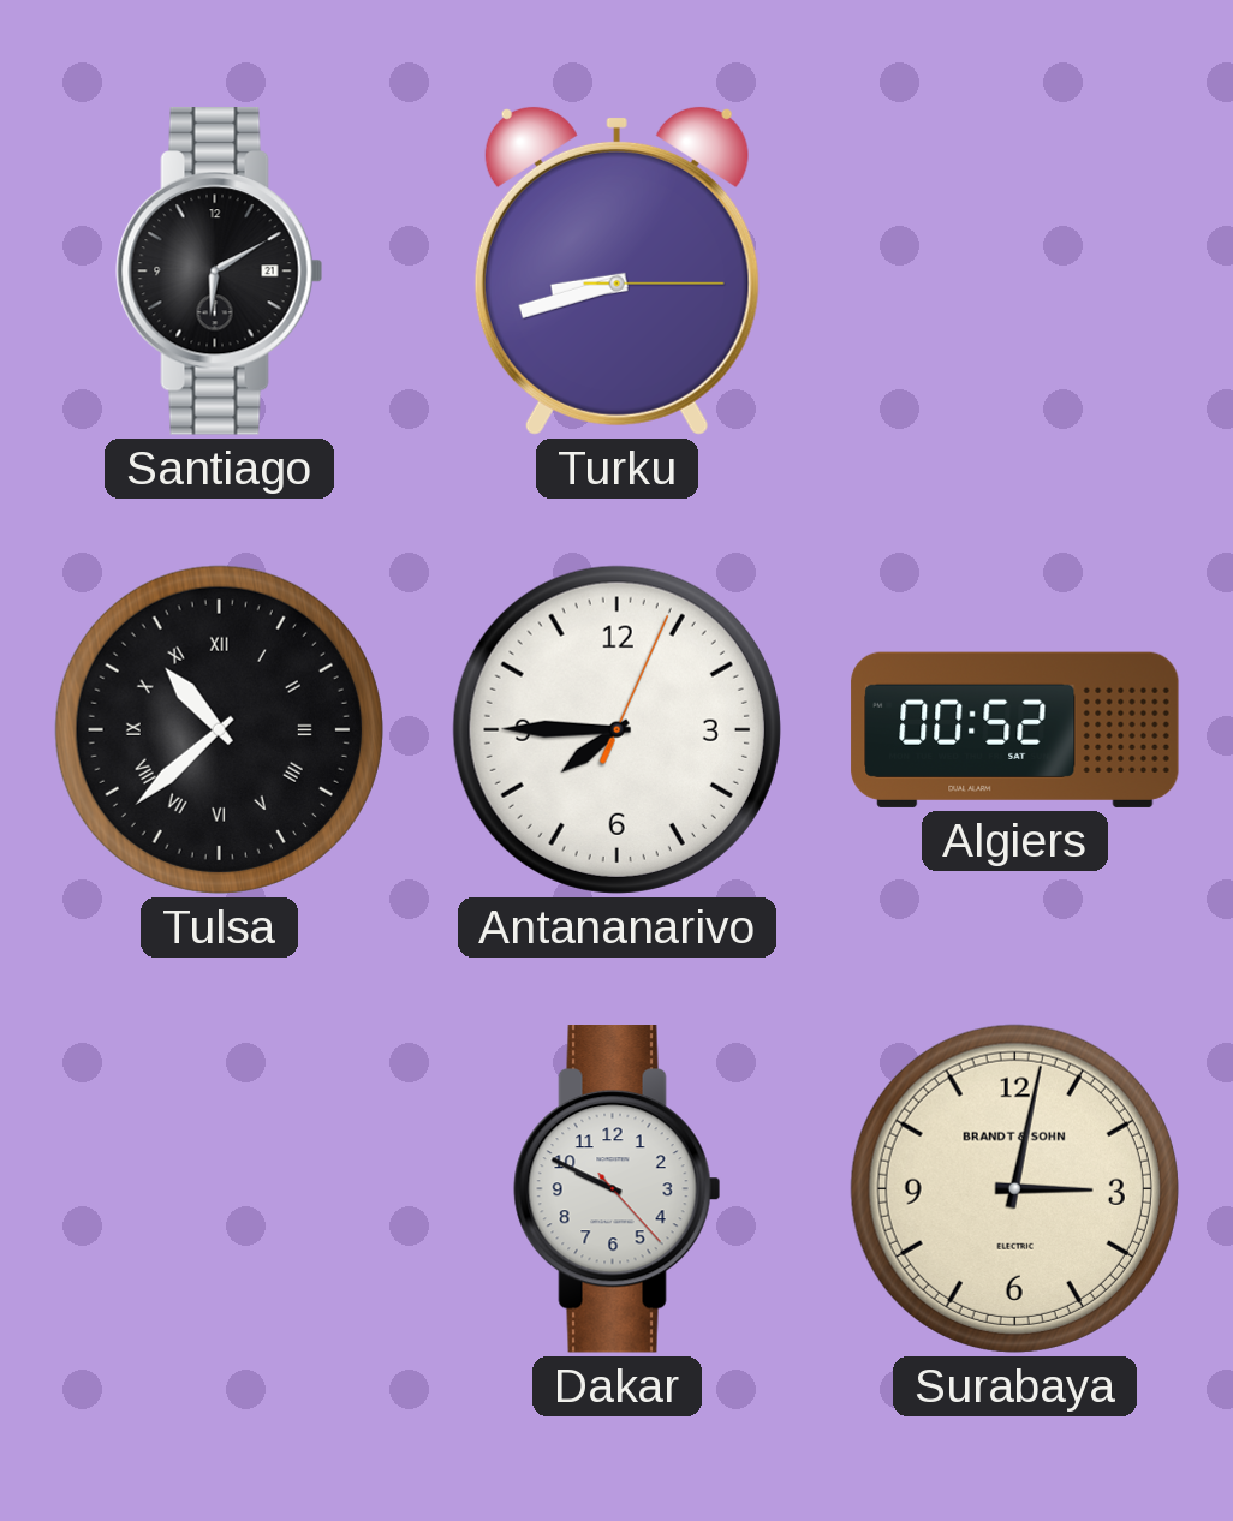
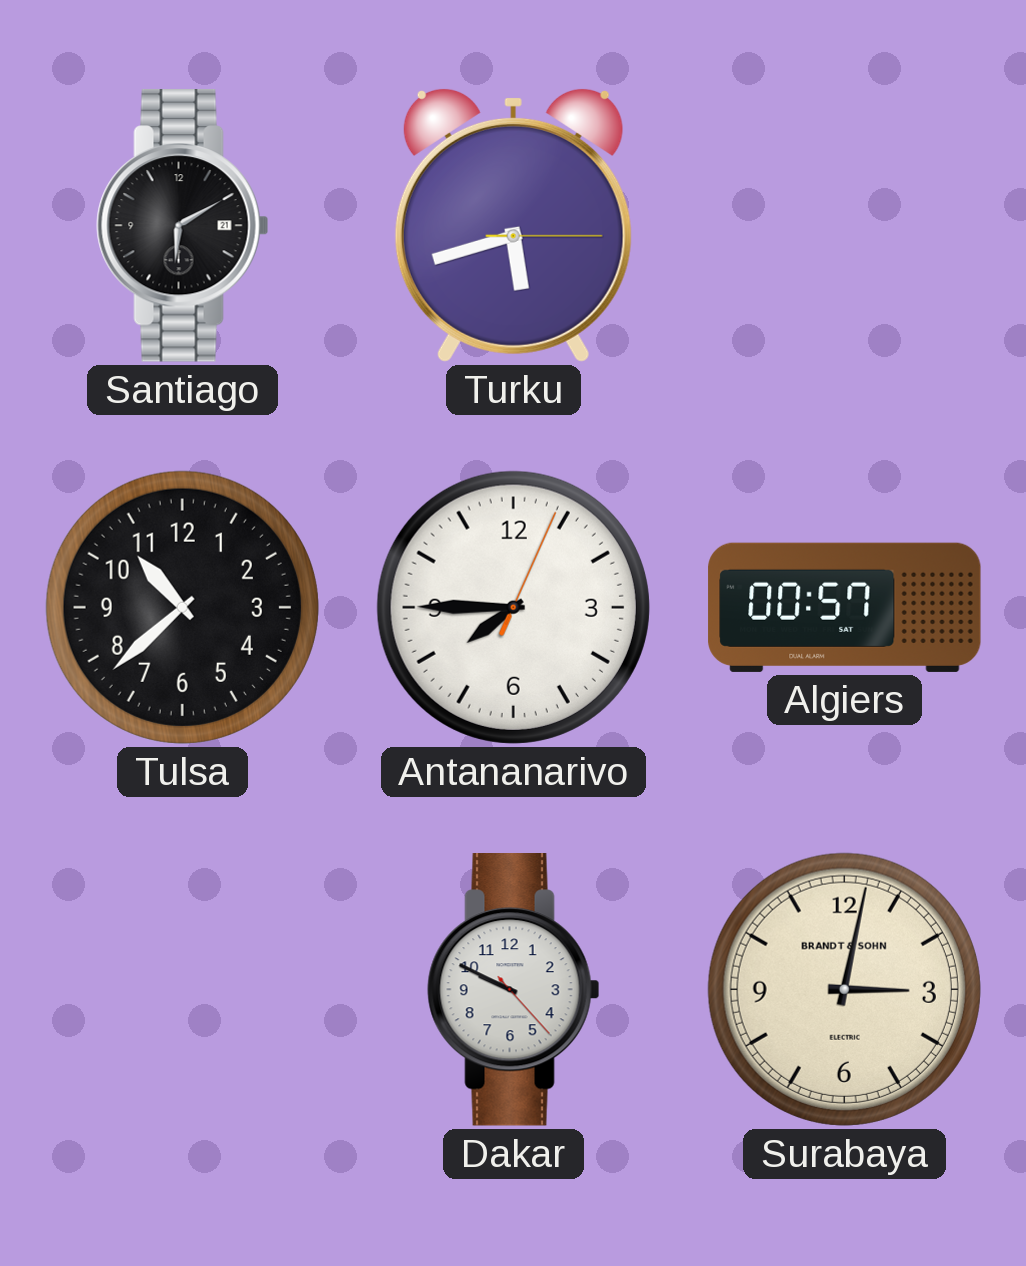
Turku: 8:42 -> 5:42 (513, 225)
Tulsa numerals: Roman -> Arabic (182, 607)
Algiers: 00:52 -> 00:57 (845, 607)
